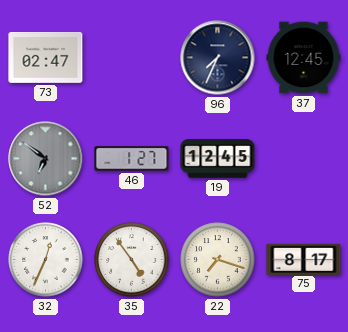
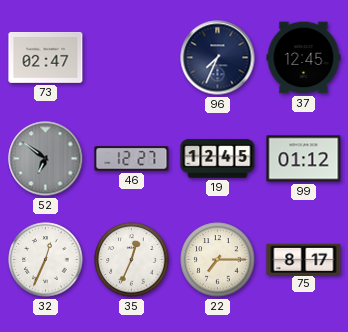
46: 1:27 -> 12:27 (132, 159)
99: none -> 01:12 (304, 159)
35: 4:54 -> 12:34 (132, 260)
22: 7:18 -> 7:15 (218, 260)
